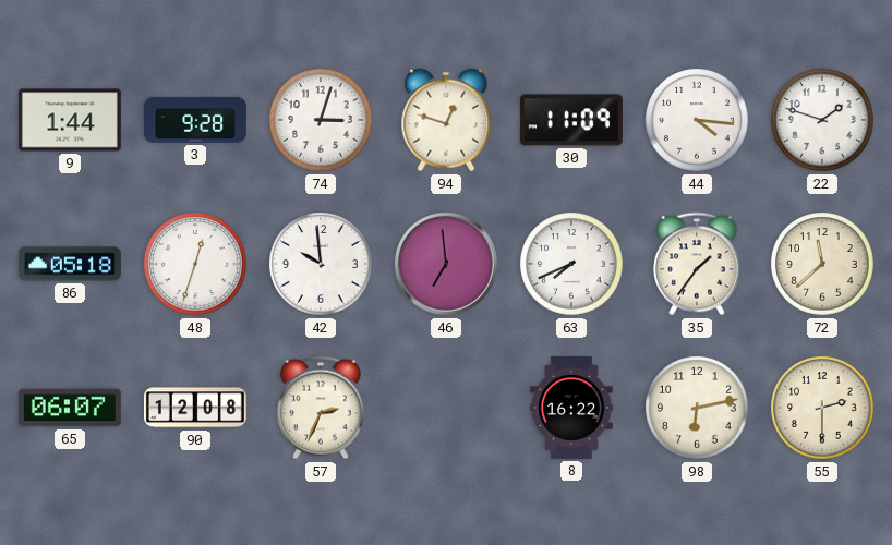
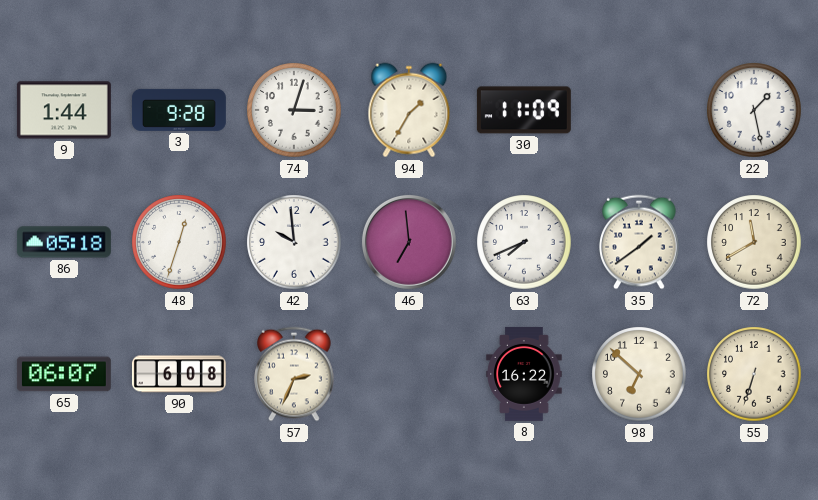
94: 12:48 -> 1:35 (409, 110)
44: 4:16 -> none (697, 120)
22: 1:48 -> 1:28 (754, 110)
35: 1:36 -> 1:39 (639, 242)
72: 11:38 -> 11:40 (754, 242)
90: 12:08 -> 6:08 (179, 374)
98: 6:13 -> 6:52 (639, 374)
55: 2:30 -> 6:33 (754, 374)
